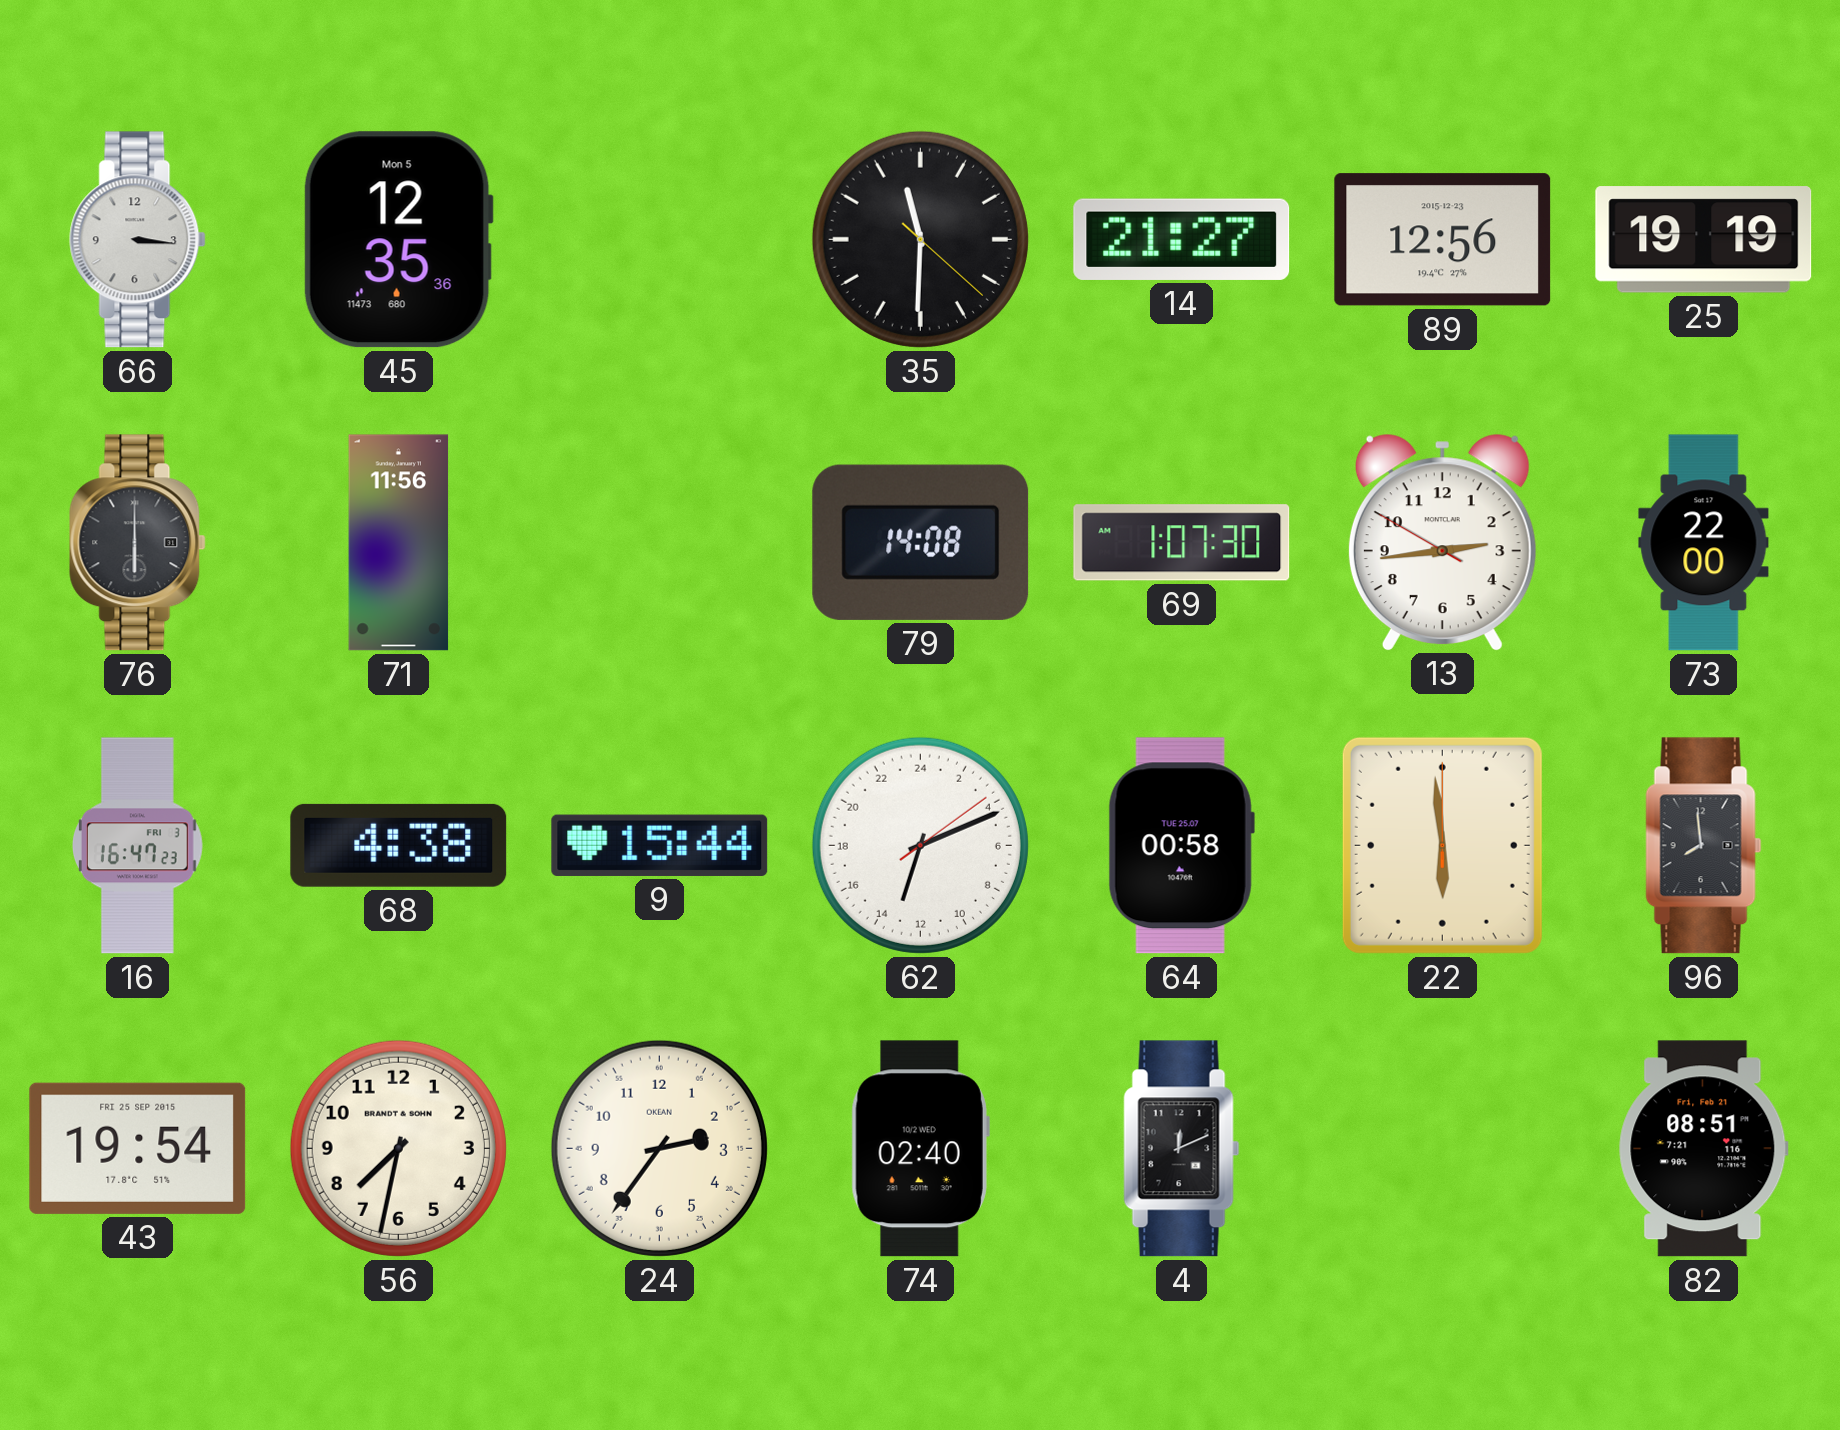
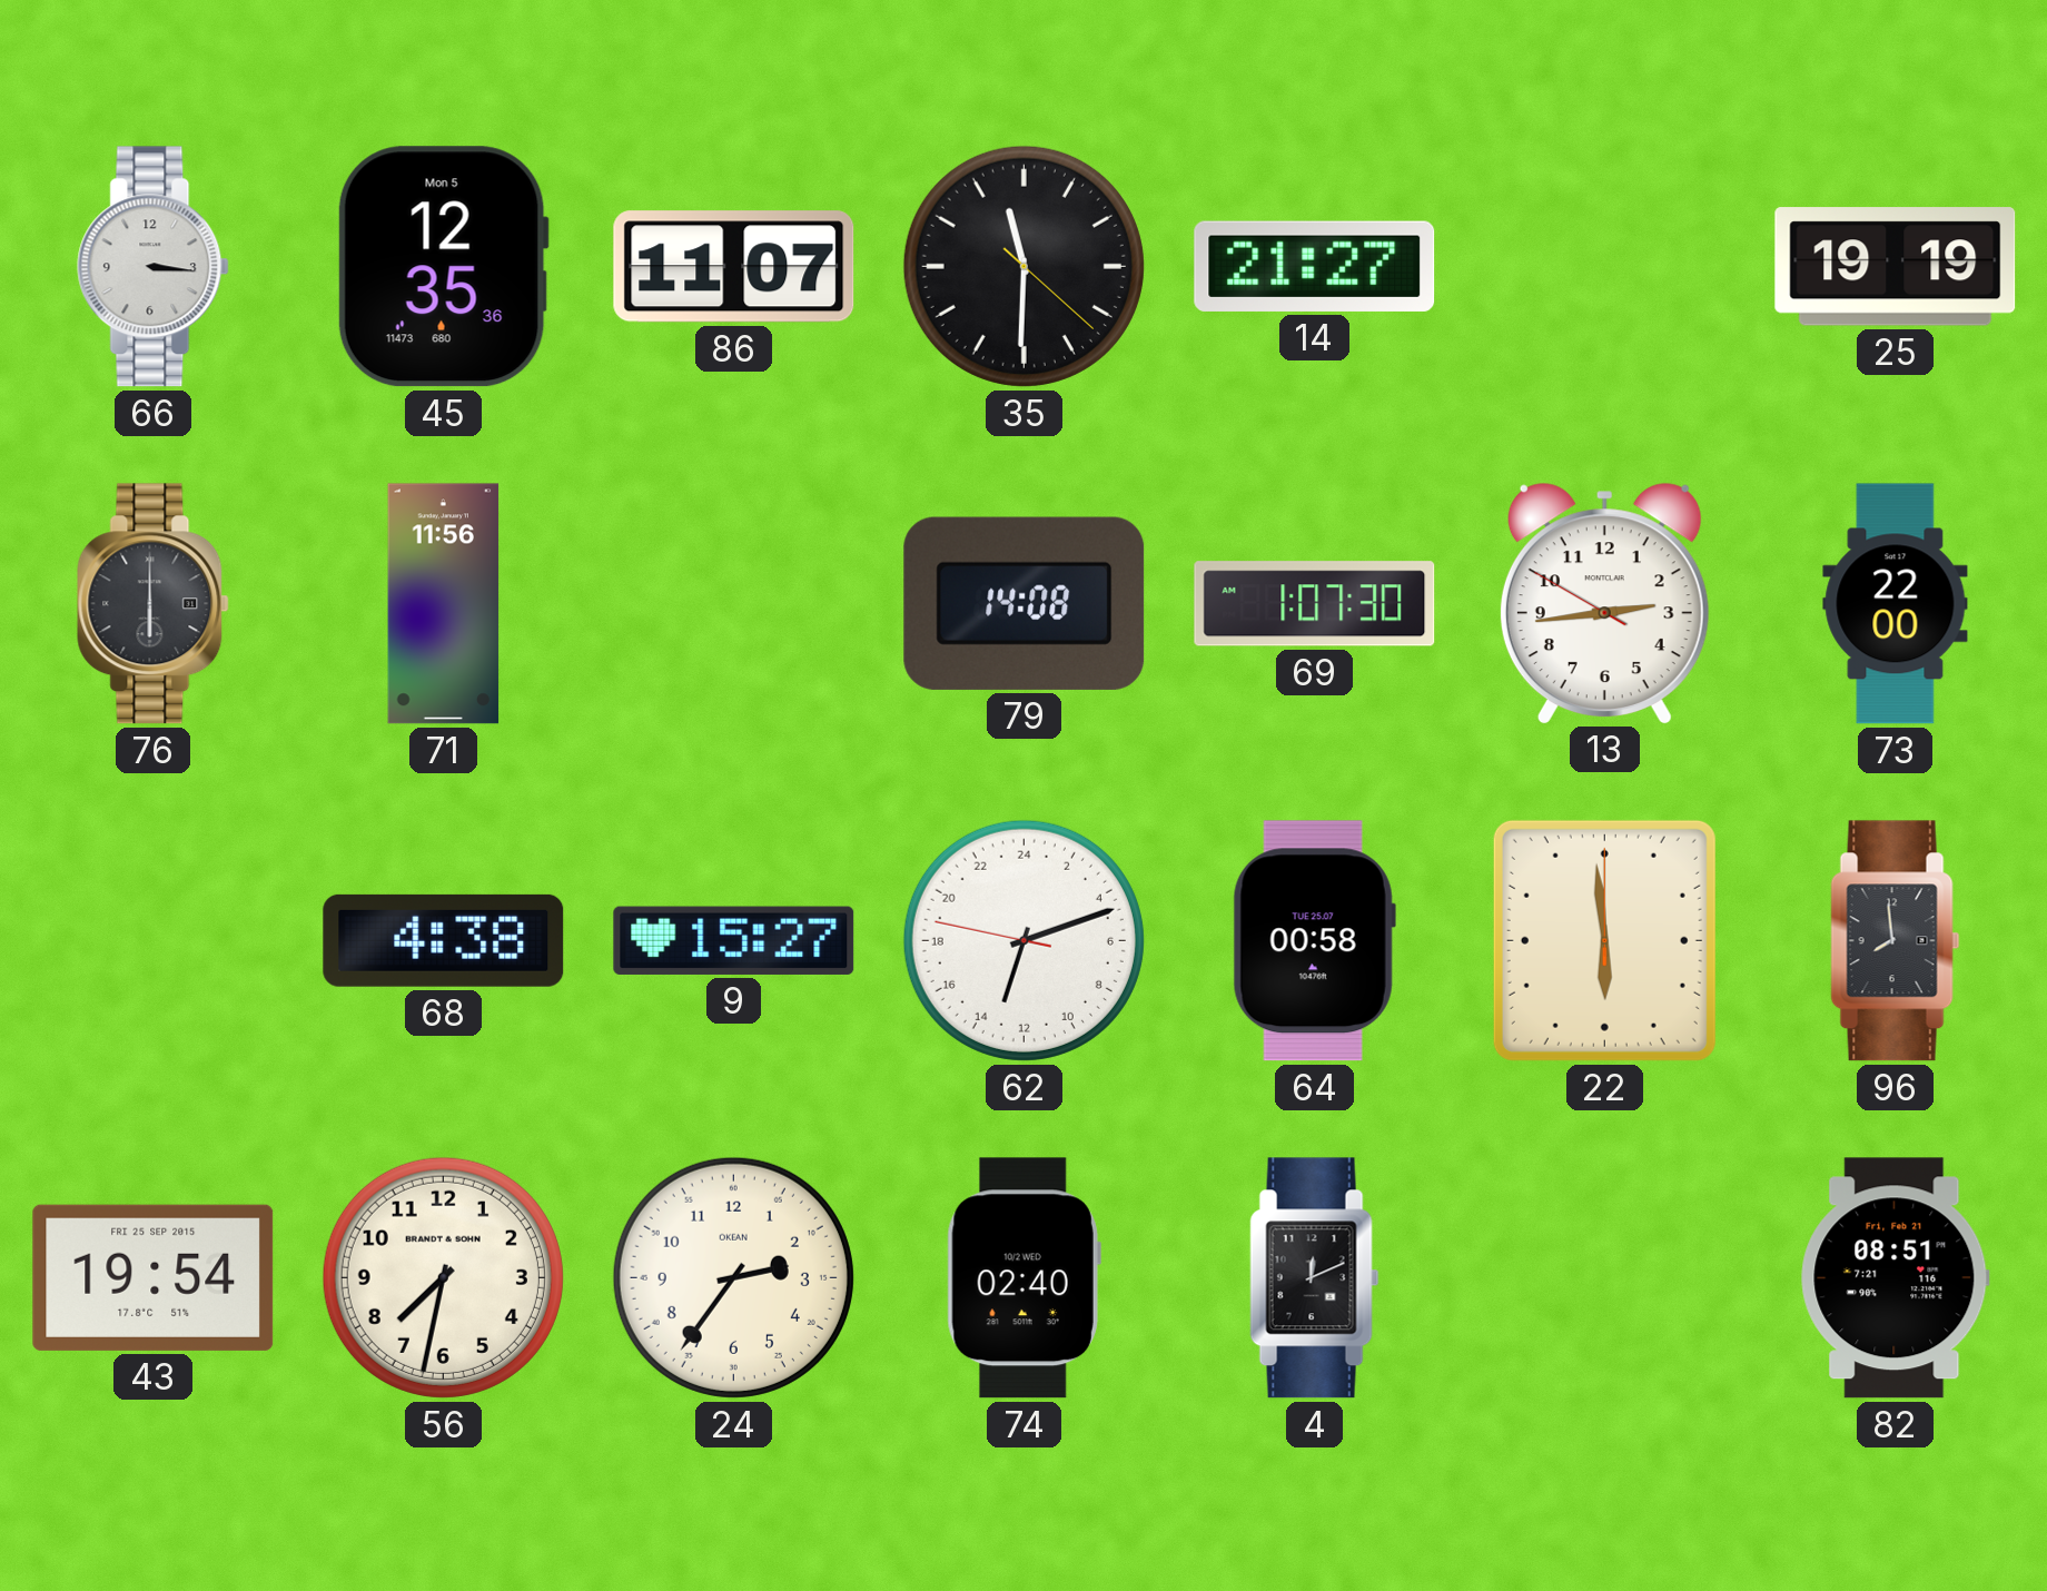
86: none -> 11:07 (734, 267)
89: 12:56 -> none (1443, 240)
16: 16:47 -> none (137, 846)
9: 15:44 -> 15:27 (734, 940)
62: 13:11:09 -> 13:11:47 (1023, 940)
